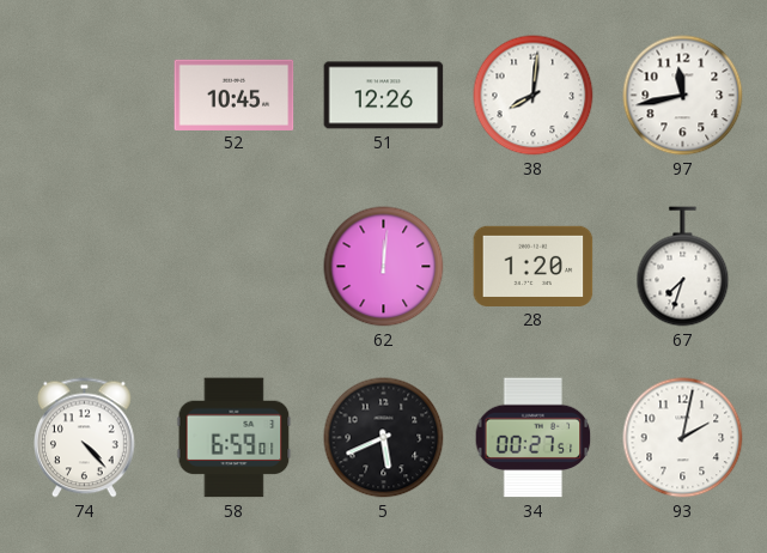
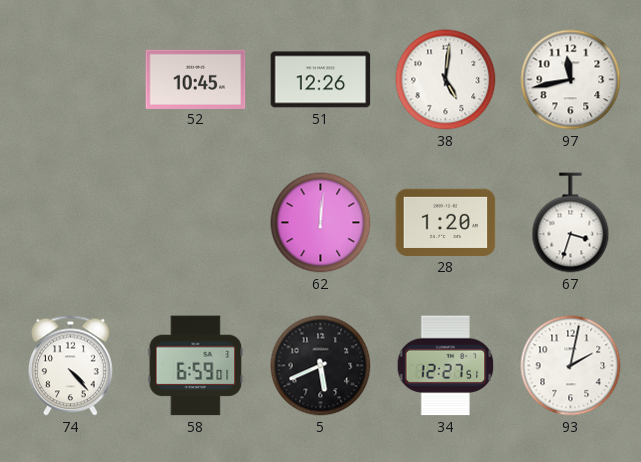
38: 8:01 -> 5:01 (446, 80)
67: 7:33 -> 3:33 (571, 223)
34: 00:27 -> 12:27 (446, 366)
